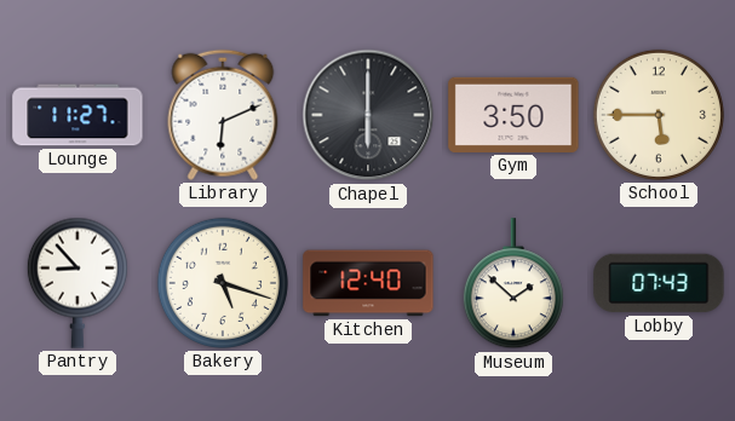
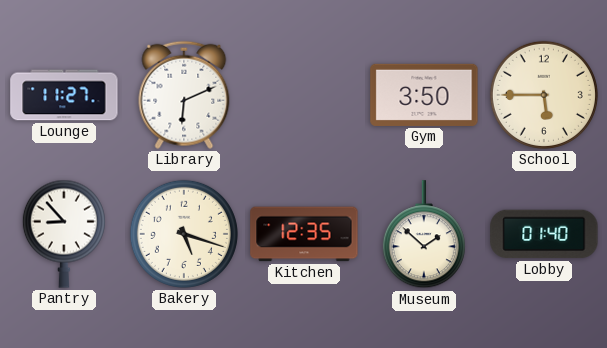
Chapel: 6:00 -> none (368, 115)
Kitchen: 12:40 -> 12:35 (304, 234)
Lobby: 07:43 -> 01:40 (544, 234)
